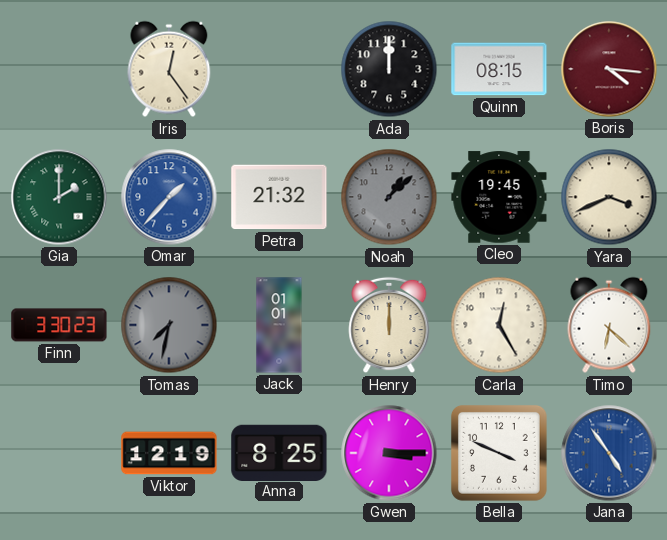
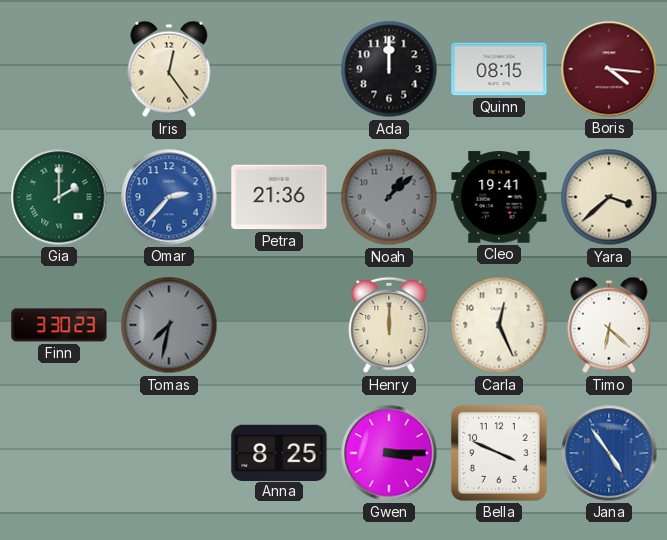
Omar: 1:37 -> 2:37 (169, 197)
Petra: 21:32 -> 21:36 (279, 197)
Cleo: 19:45 -> 19:41 (499, 197)
Yara: 3:41 -> 3:38 (609, 197)
Jack: 01:01 -> none (279, 325)
Carla: 12:25 -> 12:26 (499, 325)
Viktor: 12:19 -> none (169, 453)
